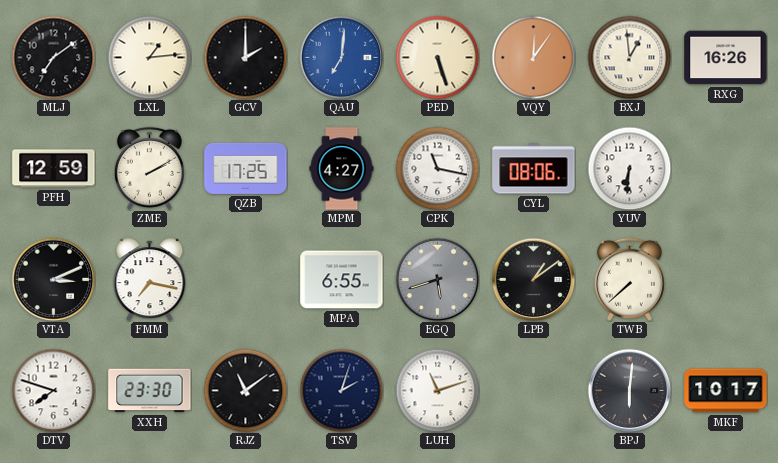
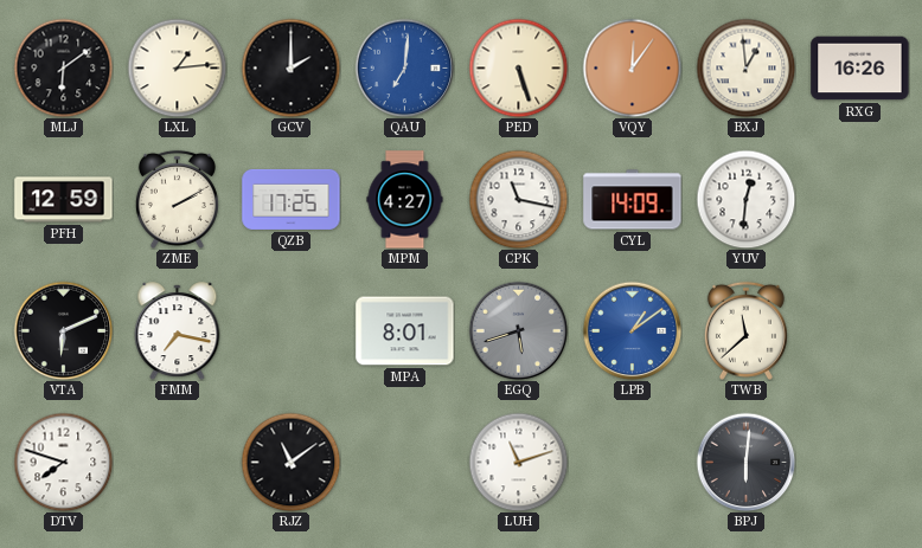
MLJ: 7:09 -> 6:09 (63, 67)
CYL: 08:06 -> 14:09 (633, 200)
YUV: 6:31 -> 12:31 (745, 199)
VTA: 3:11 -> 6:11 (63, 330)
MPA: 6:55 -> 8:01 (405, 331)
LPB dial: black -> blue (632, 330)
TWB: 7:38 -> 11:38 (745, 330)
XXH: 23:30 -> none (150, 391)
TSV: 2:03 -> none (341, 390)
MKF: 10:17 -> none (726, 391)
